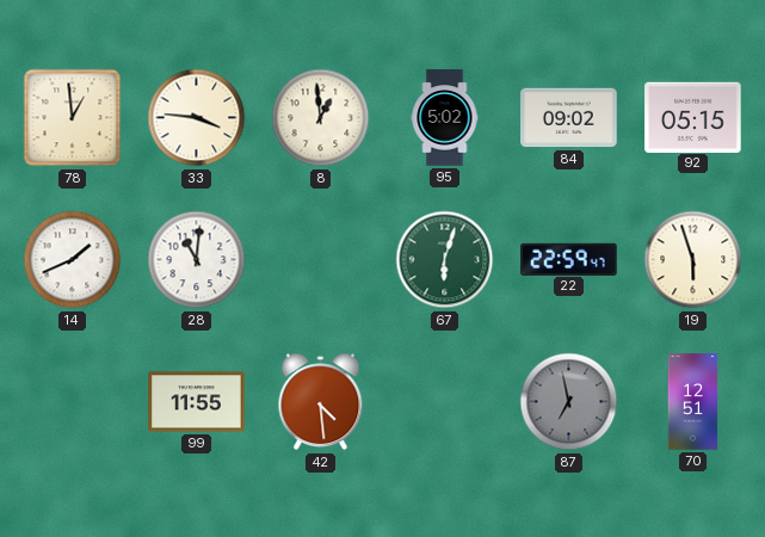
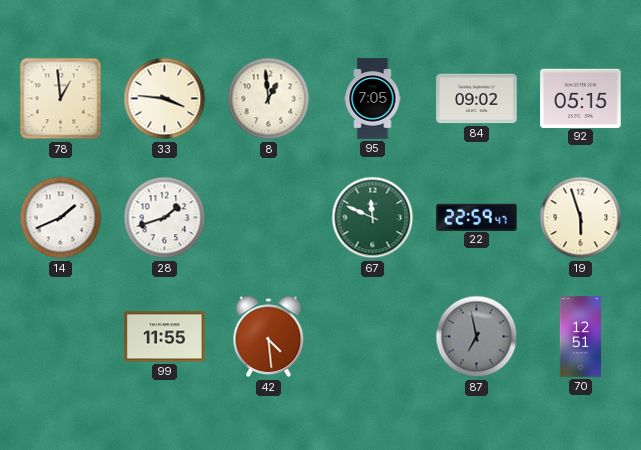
95: 5:02 -> 7:05 (373, 99)
28: 11:01 -> 1:42 (165, 218)
67: 6:03 -> 11:49 (373, 218)
